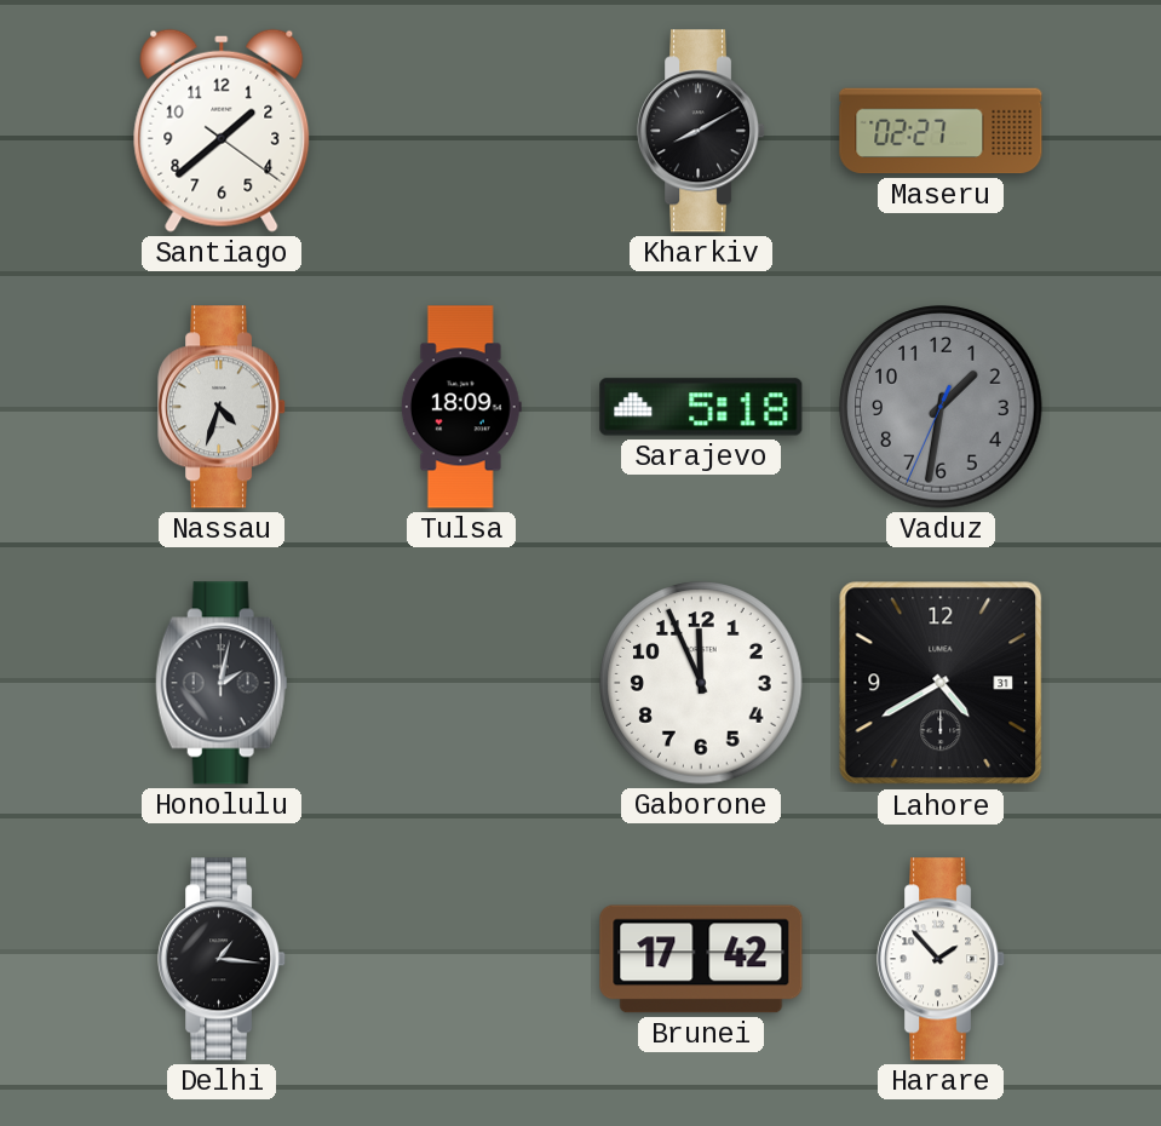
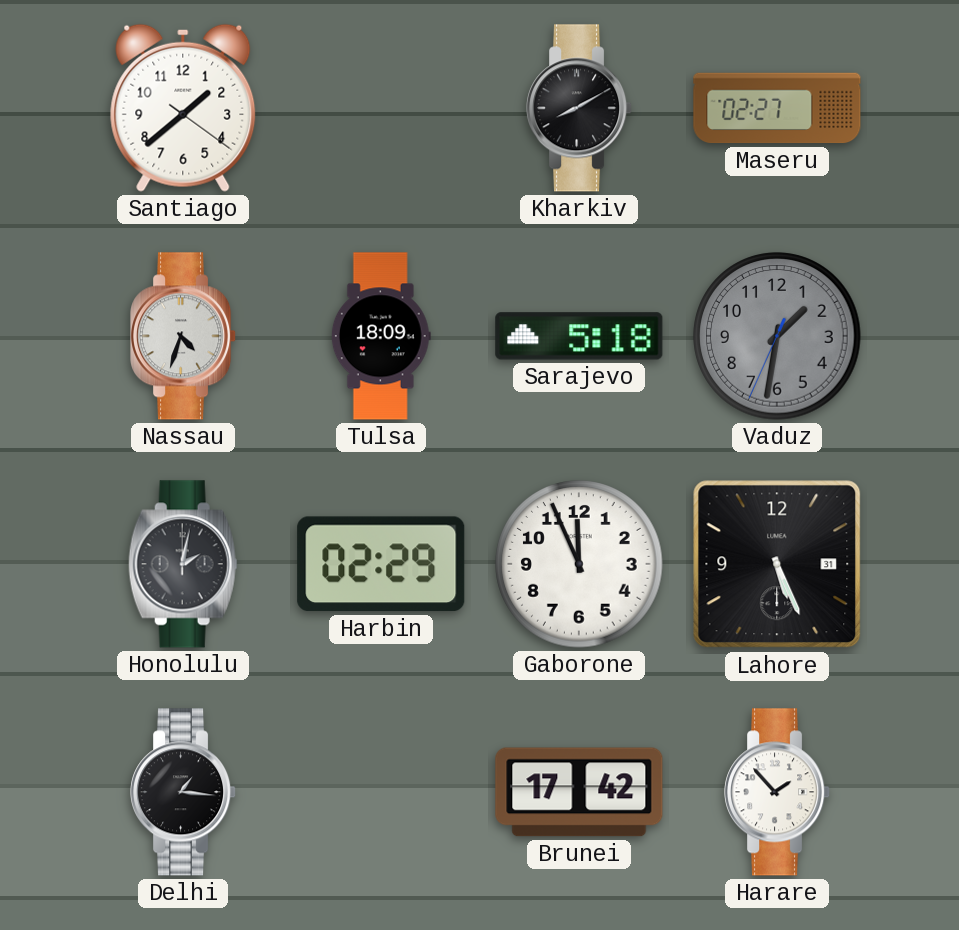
Harbin: none -> 02:29 (381, 564)
Lahore: 4:40 -> 5:26 (777, 564)
